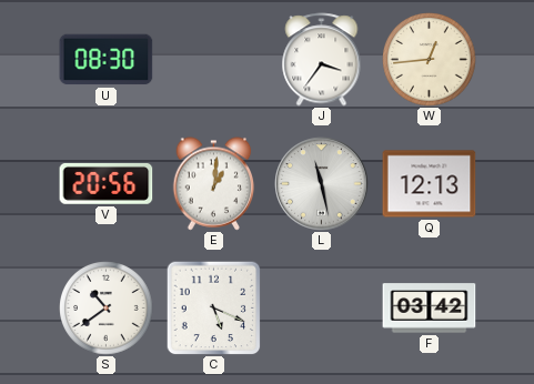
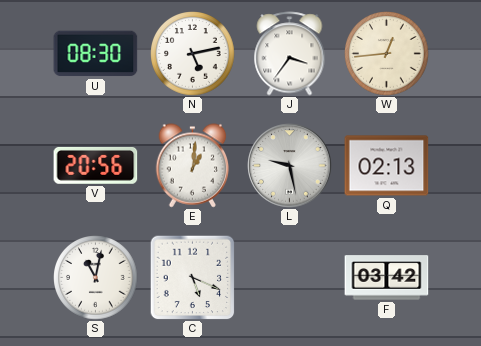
N: none -> 5:13 (193, 54)
L: 11:28 -> 9:28 (290, 166)
Q: 12:13 -> 02:13 (387, 166)
S: 10:39 -> 11:02 (96, 278)
